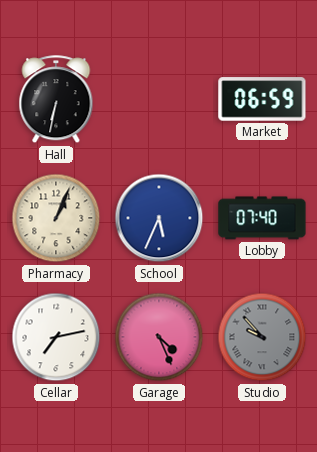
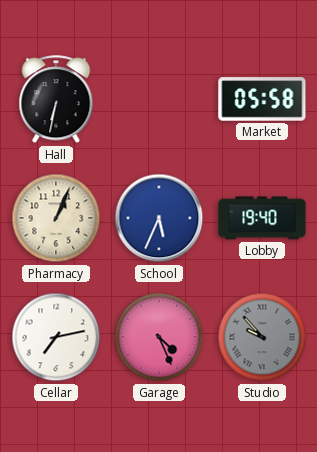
Market: 06:59 -> 05:58 (262, 99)
Lobby: 07:40 -> 19:40 (262, 218)
